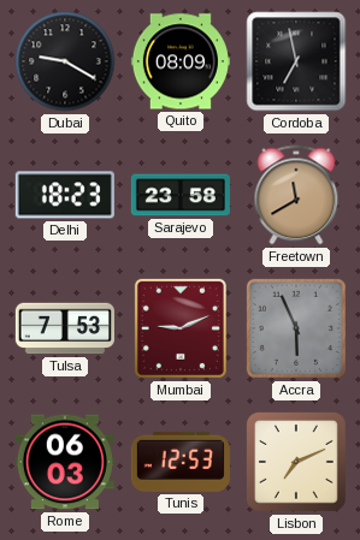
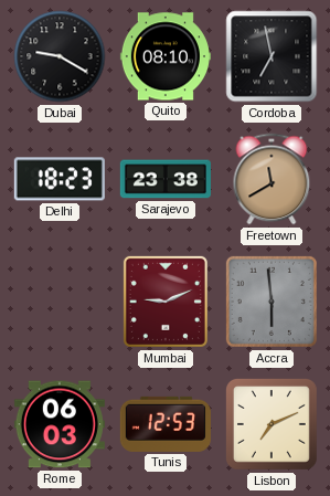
Quito: 08:09 -> 08:10 (166, 56)
Sarajevo: 23:58 -> 23:38 (166, 179)
Tulsa: 7:53 -> none (65, 328)
Accra: 5:56 -> 5:59 (272, 302)
